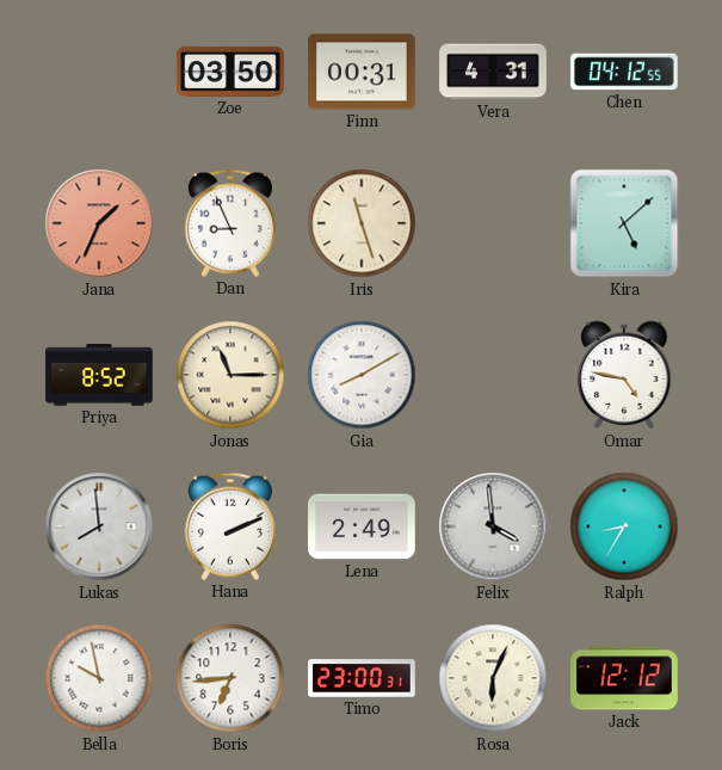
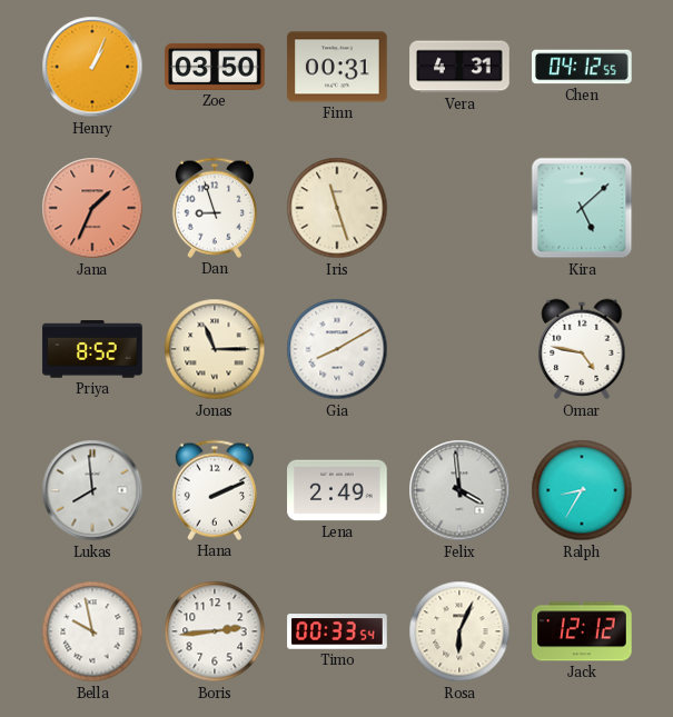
Henry: none -> 1:04 (92, 67)
Dan: 8:56 -> 8:57 (215, 208)
Boris: 6:44 -> 2:44 (215, 631)
Timo: 23:00 -> 00:33 (337, 631)
